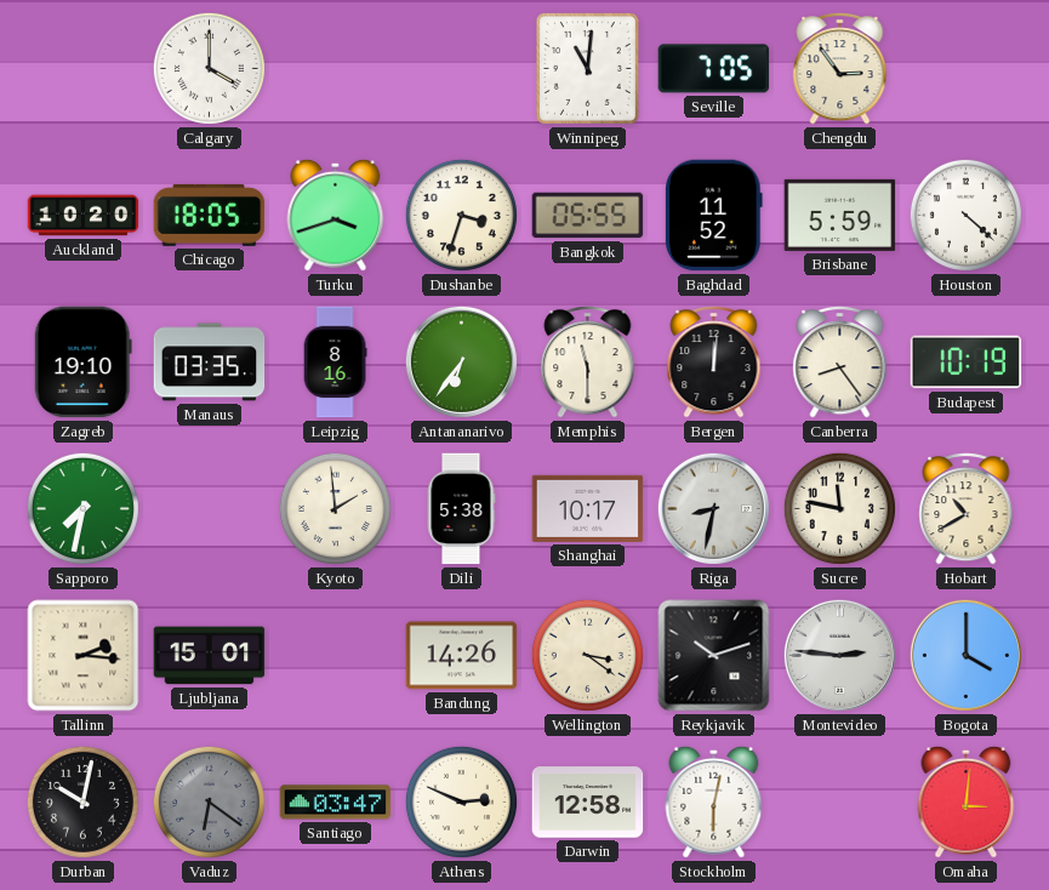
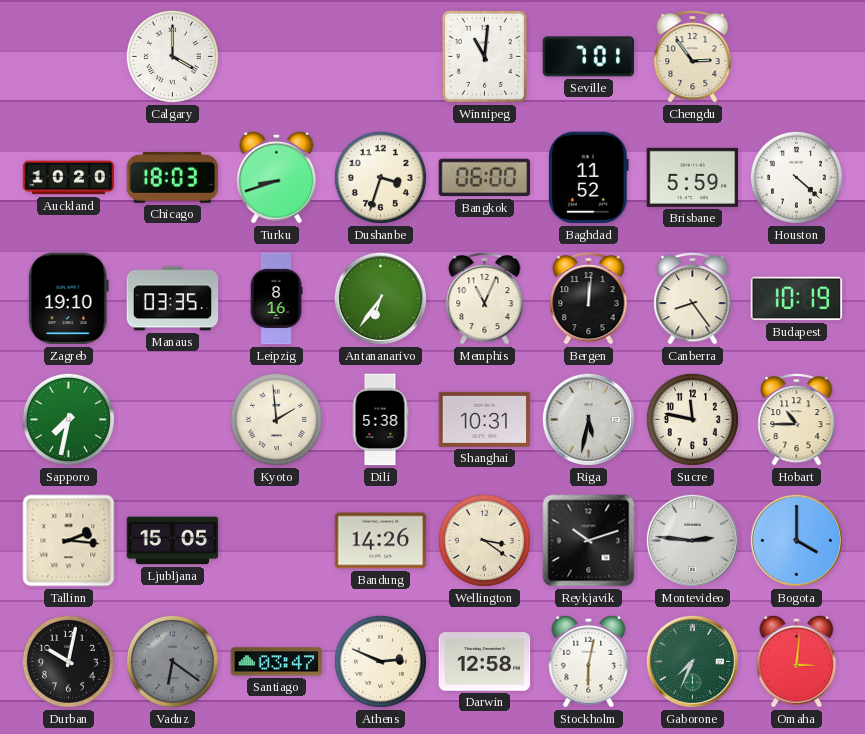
Seville: 7:05 -> 7:01 (589, 57)
Chicago: 18:05 -> 18:03 (173, 177)
Turku: 3:42 -> 8:42 (277, 177)
Bangkok: 05:55 -> 06:00 (485, 178)
Memphis: 11:30 -> 11:04 (485, 298)
Shanghai: 10:17 -> 10:31 (485, 419)
Riga: 8:32 -> 5:32 (588, 419)
Hobart: 10:40 -> 10:45 (797, 419)
Ljubljana: 15:01 -> 15:05 (173, 541)
Gaborone: none -> 7:34 (692, 661)
